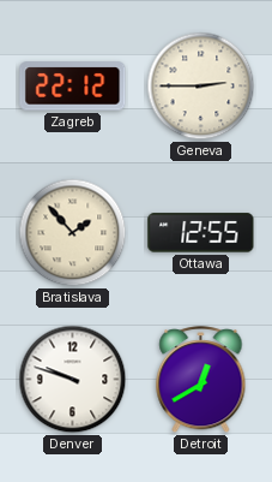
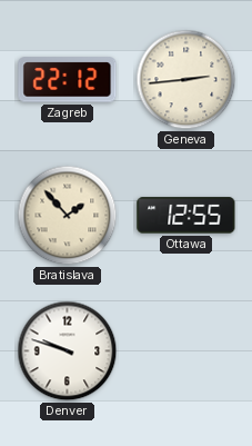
Geneva: 2:45 -> 2:44 (187, 80)
Detroit: 12:40 -> none (201, 380)
